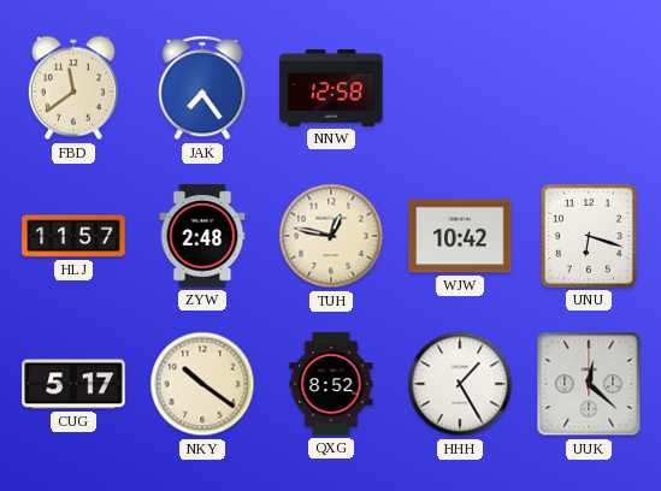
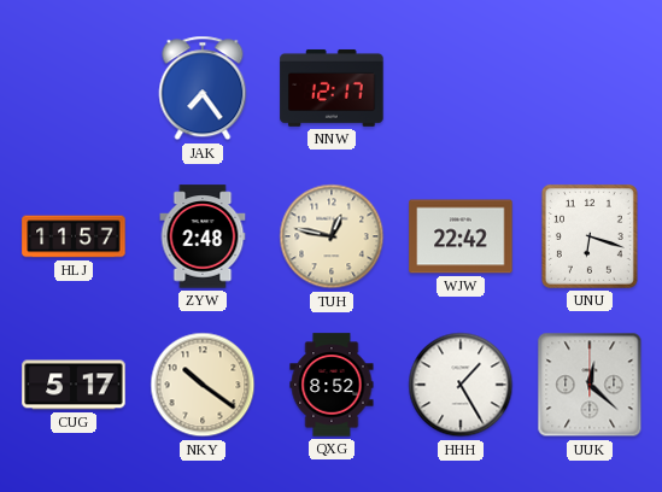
FBD: 11:39 -> none (73, 88)
NNW: 12:58 -> 12:17 (332, 88)
WJW: 10:42 -> 22:42 (461, 236)
